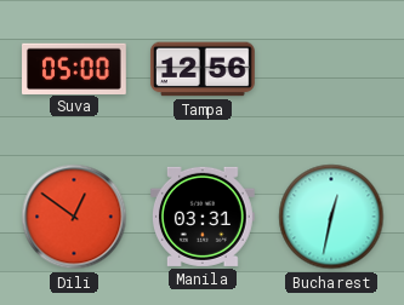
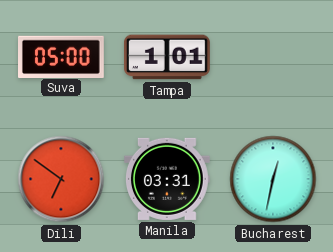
Tampa: 12:56 -> 1:01 (167, 57)
Dili: 12:51 -> 6:51 (61, 179)
